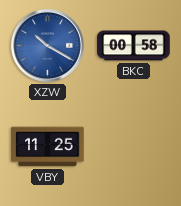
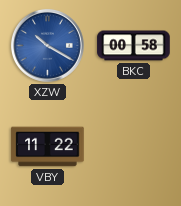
VBY: 11:25 -> 11:22 (48, 147)
